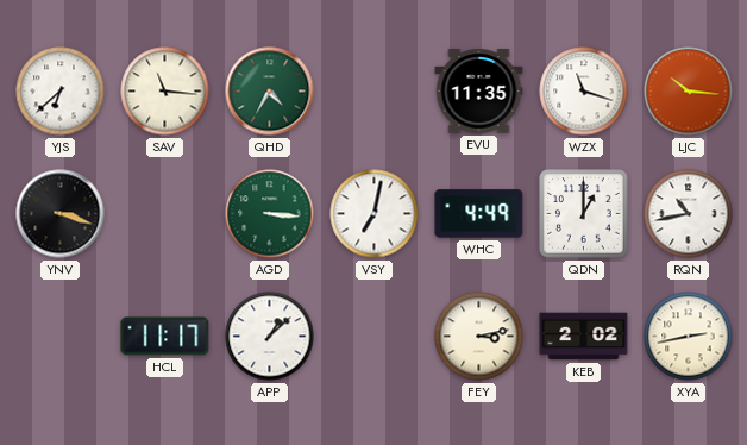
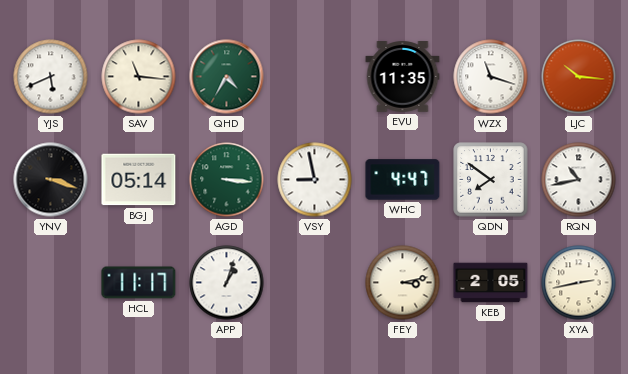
YJS: 6:38 -> 5:41 (51, 77)
BGJ: none -> 05:14 (139, 180)
VSY: 7:02 -> 8:58 (315, 180)
WHC: 4:49 -> 4:47 (403, 180)
QDN: 1:00 -> 7:51 (491, 180)
APP: 1:08 -> 1:03 (227, 283)
KEB: 2:02 -> 2:05 (491, 283)
